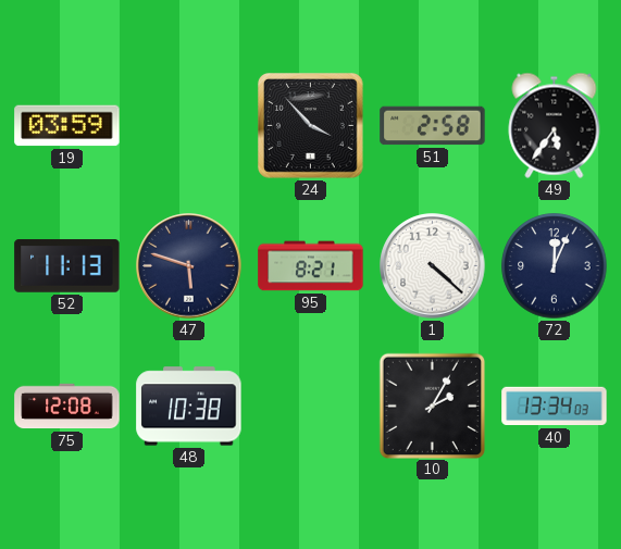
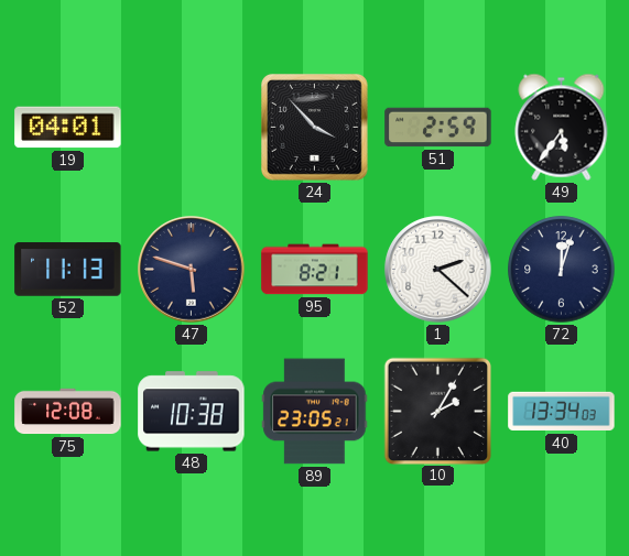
19: 03:59 -> 04:01 (68, 128)
51: 2:58 -> 2:59 (438, 128)
1: 4:22 -> 2:22 (438, 270)
72: 12:04 -> 12:03 (562, 270)
89: none -> 23:05 (315, 412)
